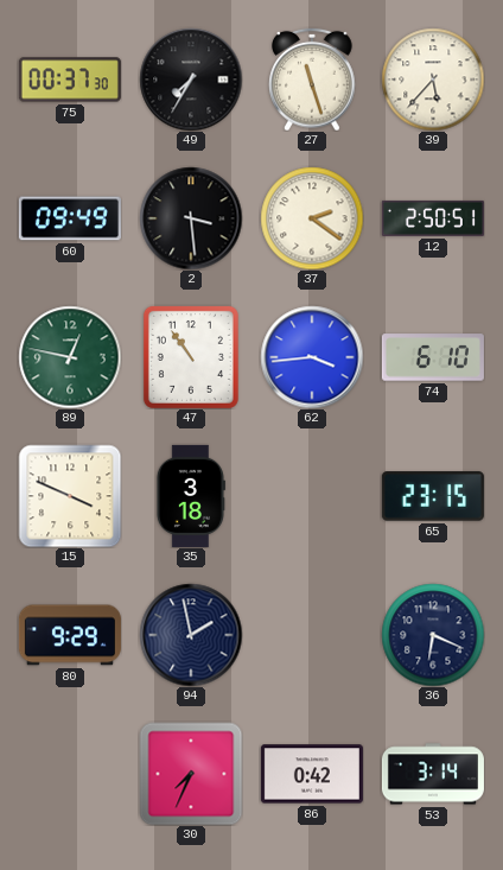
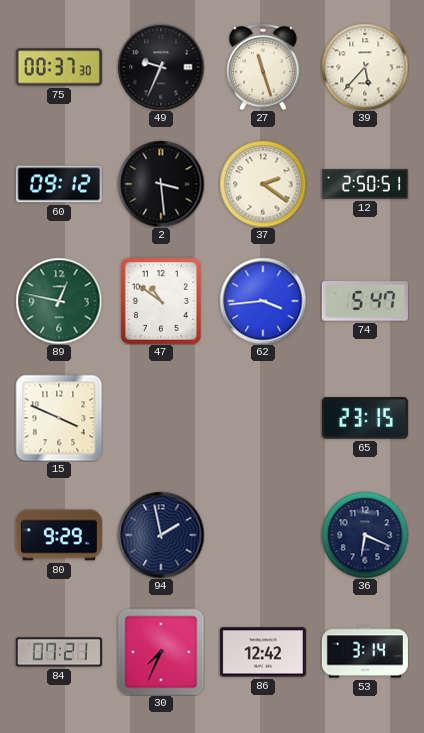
49: 7:35 -> 9:34 (161, 67)
60: 09:49 -> 09:12 (59, 184)
47: 10:54 -> 10:51 (161, 301)
74: 6:10 -> 5:47 (365, 301)
35: 3:18 -> none (190, 496)
84: none -> 07:21 (59, 652)
86: 0:42 -> 12:42 (263, 652)
